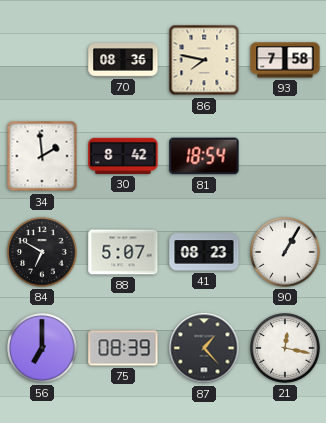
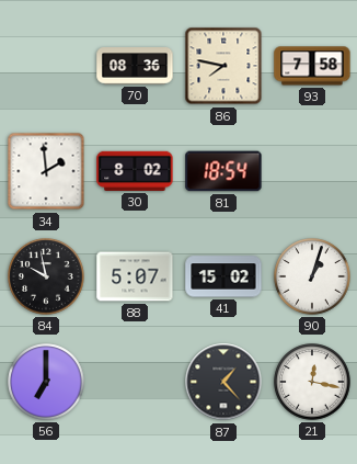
30: 8:42 -> 8:02 (135, 171)
84: 6:50 -> 9:58 (46, 276)
41: 08:23 -> 15:02 (223, 276)
90: 1:05 -> 1:03 (312, 276)
75: 08:39 -> none (123, 348)
